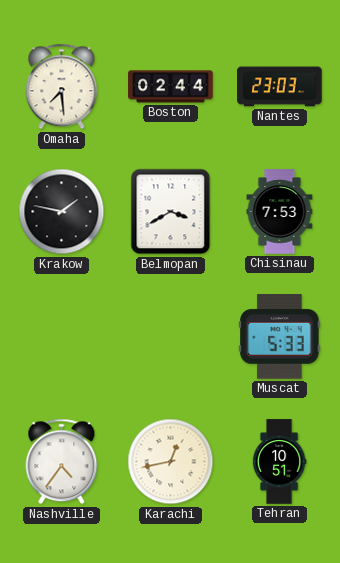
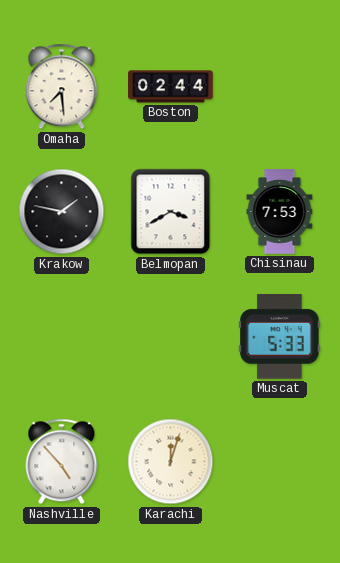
Nantes: 23:03 -> none (280, 87)
Nashville: 4:36 -> 4:53 (62, 462)
Karachi: 12:43 -> 12:03 (171, 462)
Tehran: 10:51 -> none (279, 462)
